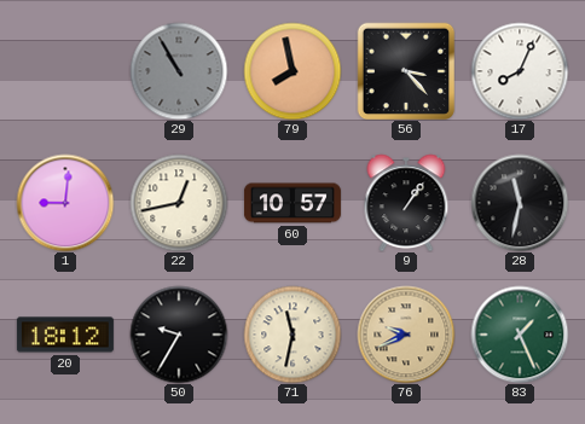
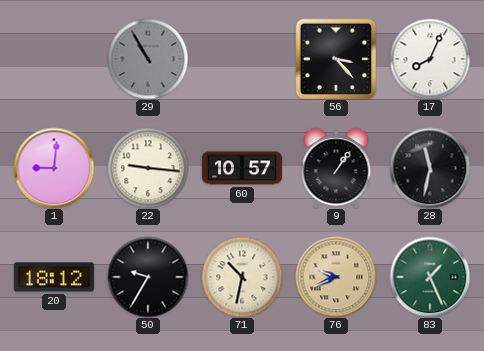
79: 7:58 -> none (292, 71)
22: 12:43 -> 9:16 (148, 168)
71: 11:32 -> 10:32 (242, 277)
